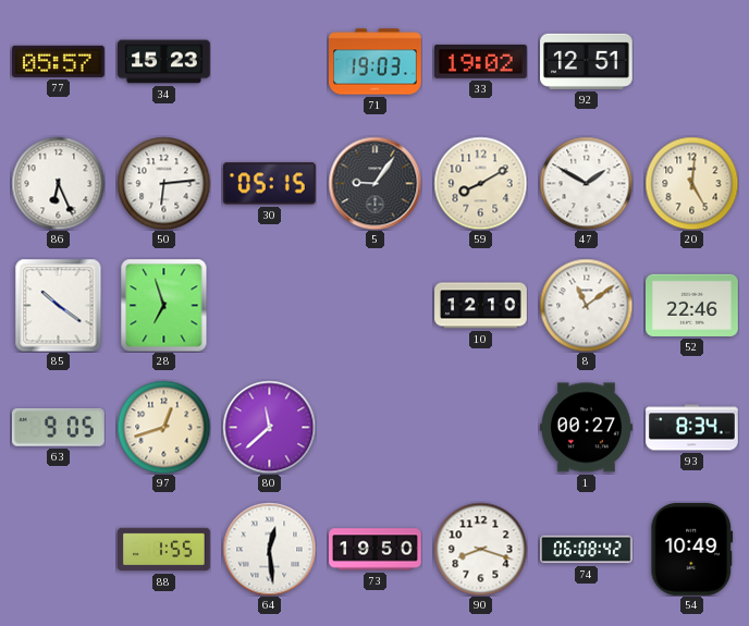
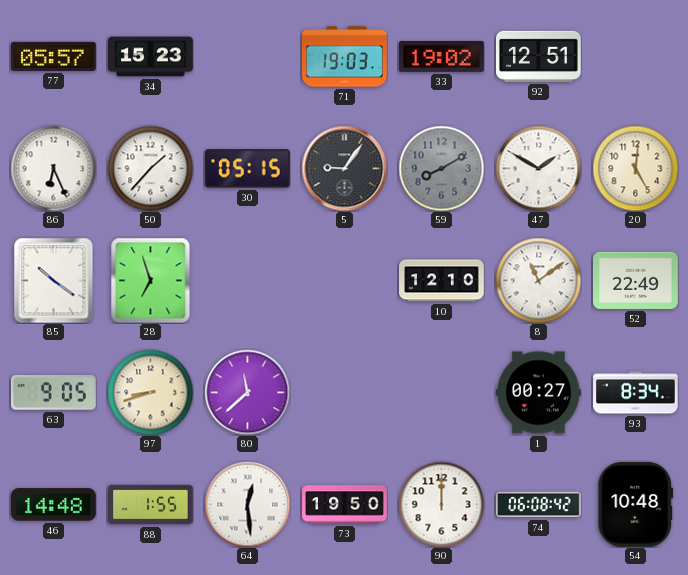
50: 6:14 -> 1:37 (150, 168)
59 dial: cream -> grey (441, 168)
52: 22:46 -> 22:49 (636, 280)
97: 12:42 -> 8:42 (150, 392)
46: none -> 14:48 (54, 505)
90: 8:18 -> 12:00 (441, 504)
54: 10:49 -> 10:48 (636, 504)
